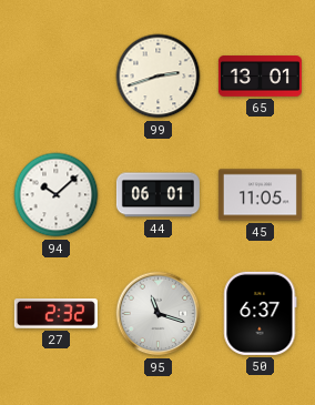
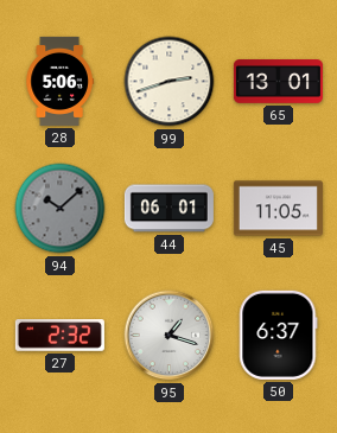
28: none -> 5:06 (59, 81)
94 dial: white -> grey (61, 209)
95: 11:18 -> 1:18 (170, 336)
